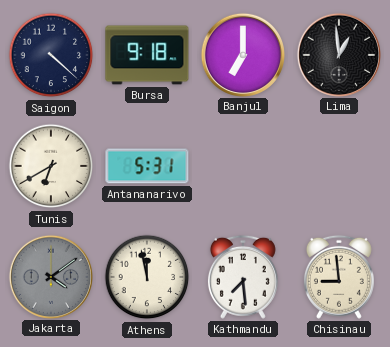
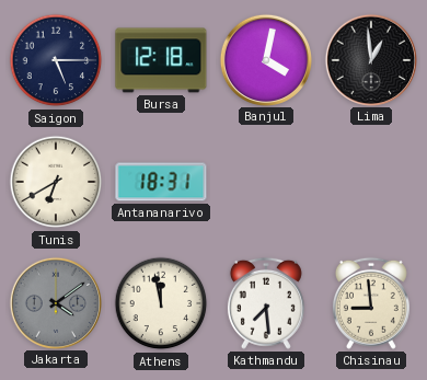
Saigon: 4:22 -> 5:15 (56, 60)
Bursa: 9:18 -> 12:18 (161, 60)
Banjul: 7:00 -> 4:02 (265, 59)
Antananarivo: 5:31 -> 18:31 (161, 182)
